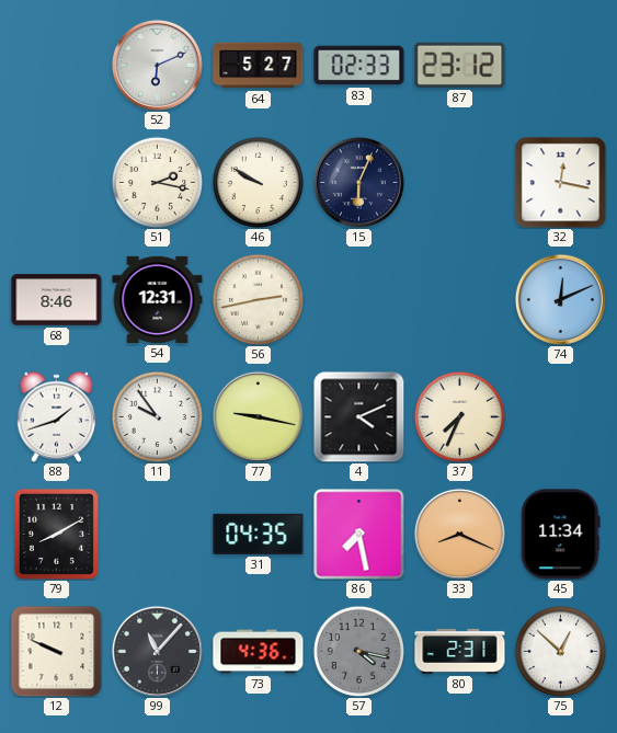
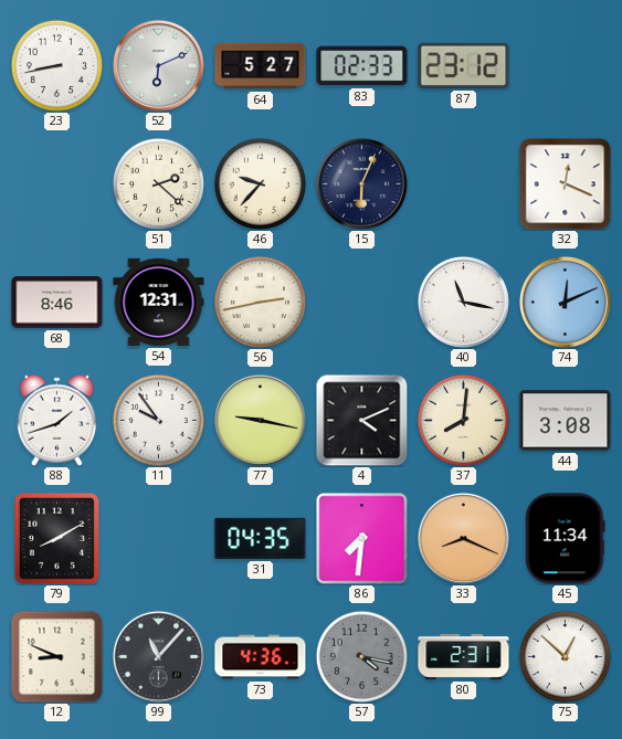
23: none -> 8:43 (56, 65)
51: 2:17 -> 2:22 (158, 183)
46: 9:50 -> 9:37 (260, 183)
32: 12:17 -> 12:19 (566, 184)
40: none -> 11:17 (463, 302)
37: 7:34 -> 8:01 (463, 420)
44: none -> 3:08 (566, 421)
86: 7:28 -> 7:31 (362, 539)
12: 9:49 -> 8:49 (56, 656)
